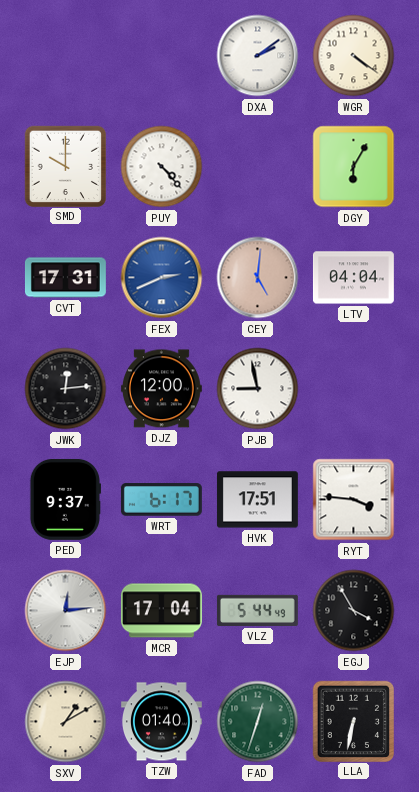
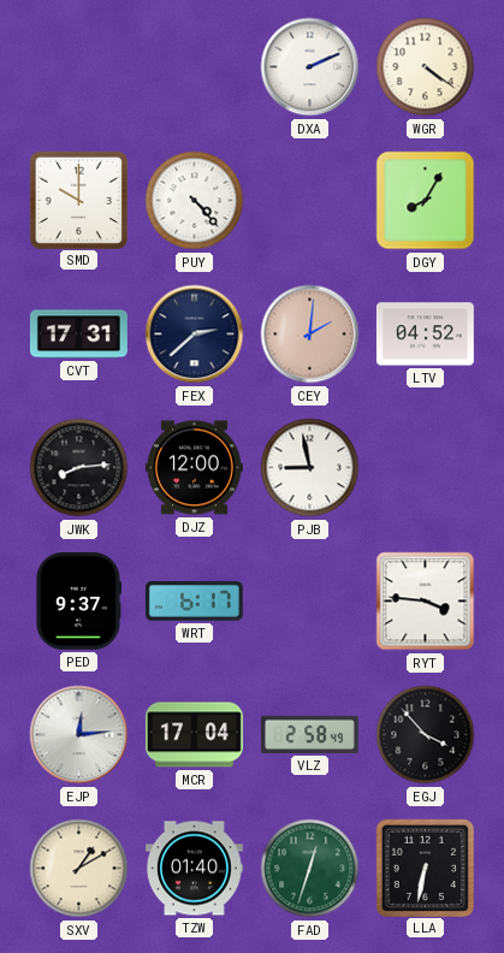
DXA: 2:09 -> 2:11 (310, 67)
DGY: 6:05 -> 8:05 (426, 201)
FEX: 2:41 -> 2:38 (195, 335)
FEX dial: blue -> navy (195, 335)
CEY: 5:01 -> 2:01 (310, 335)
LTV: 04:04 -> 04:52 (425, 335)
JWK: 12:14 -> 8:14 (79, 468)
HVK: 17:51 -> none (257, 500)
VLZ: 5:44 -> 2:58 (309, 734)
EGJ: 3:55 -> 3:53 (426, 735)
